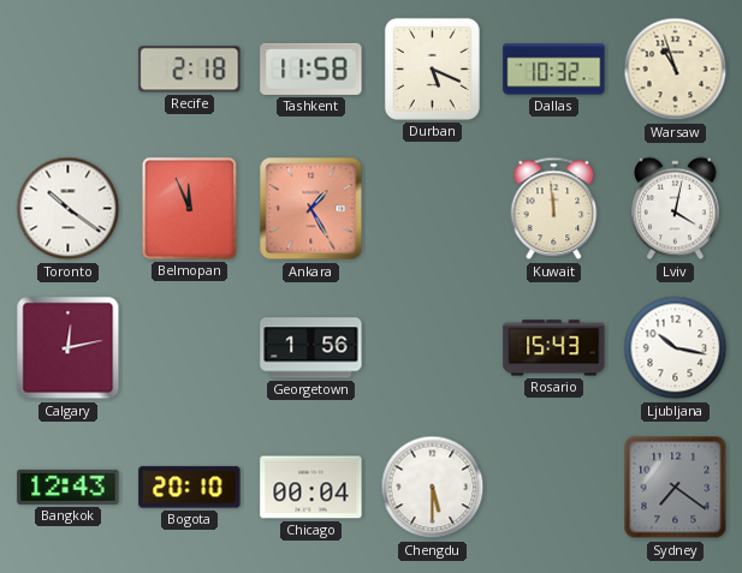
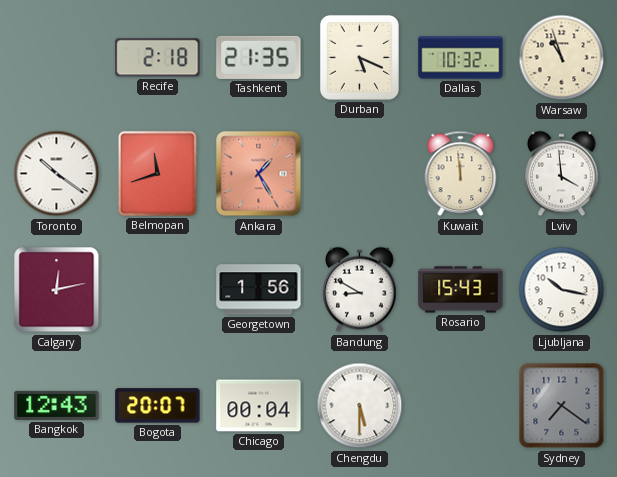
Tashkent: 11:58 -> 21:35 (259, 57)
Belmopan: 11:56 -> 11:42 (157, 173)
Lviv: 4:02 -> 3:59 (562, 174)
Bandung: none -> 8:50 (360, 290)
Bogota: 20:10 -> 20:07 (158, 406)
